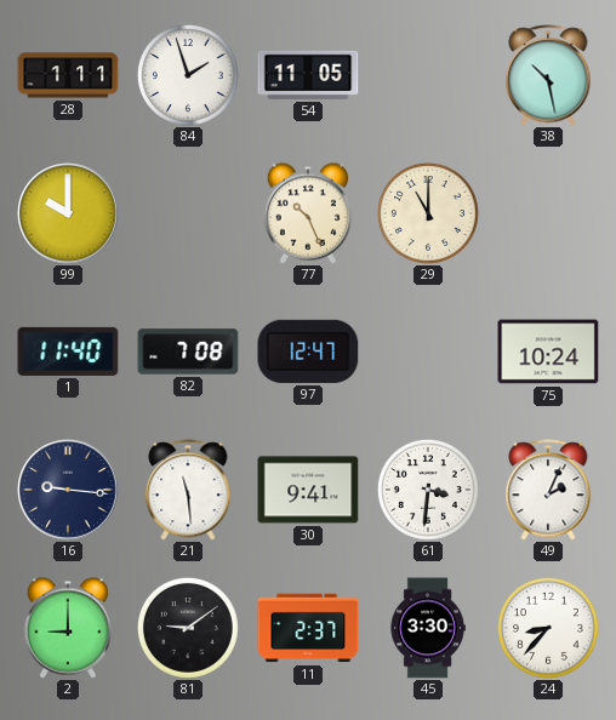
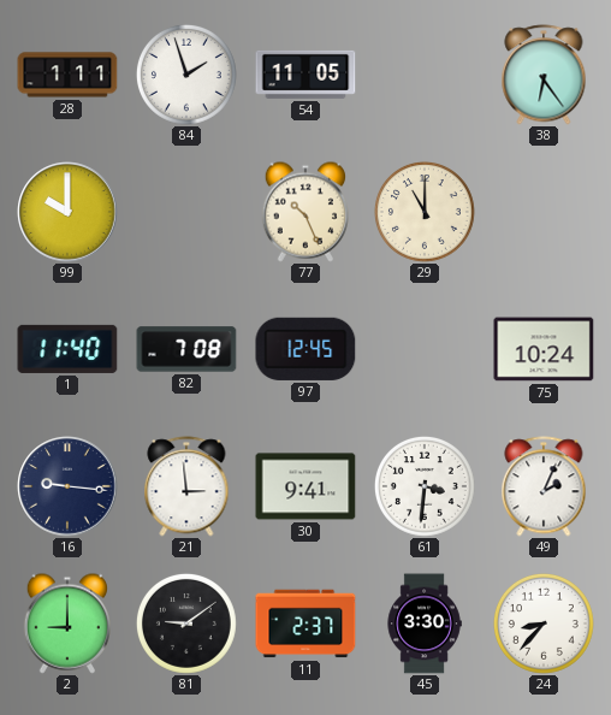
38: 10:28 -> 6:24 (544, 75)
97: 12:47 -> 12:45 (305, 349)
21: 11:29 -> 2:59 (186, 486)
